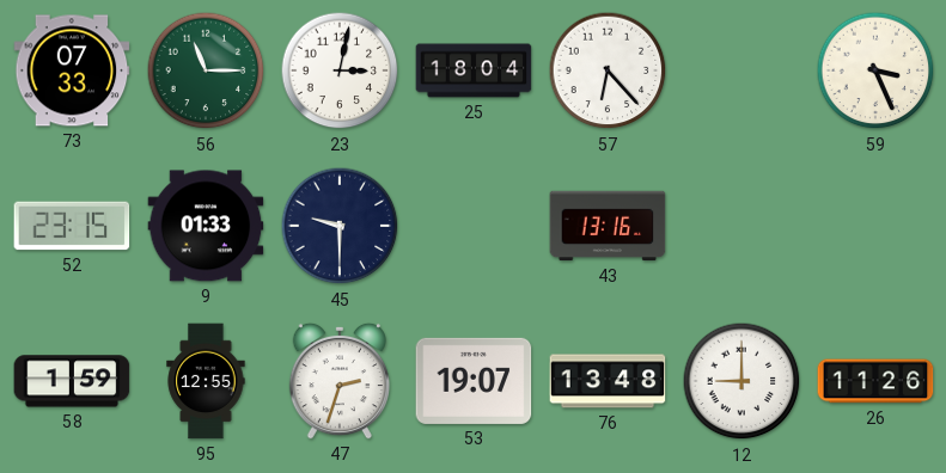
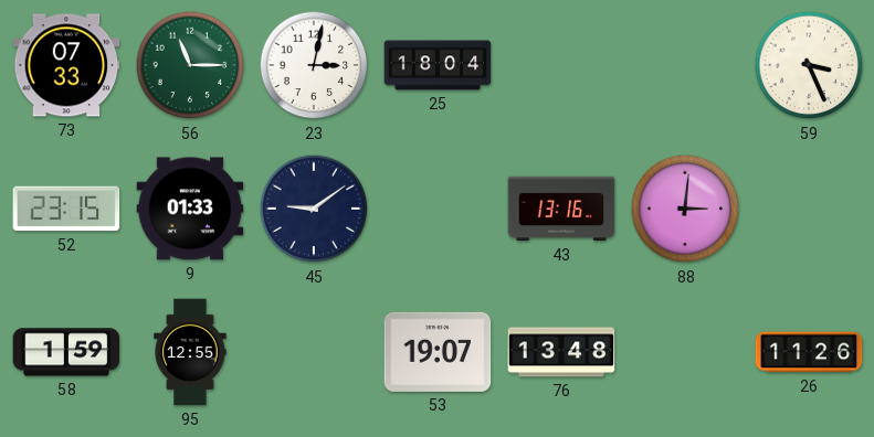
57: 6:23 -> none (608, 70)
45: 9:30 -> 9:09 (314, 209)
88: none -> 3:01 (685, 209)
47: 2:33 -> none (340, 381)
12: 9:00 -> none (741, 381)
